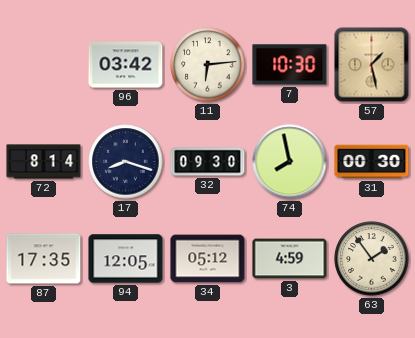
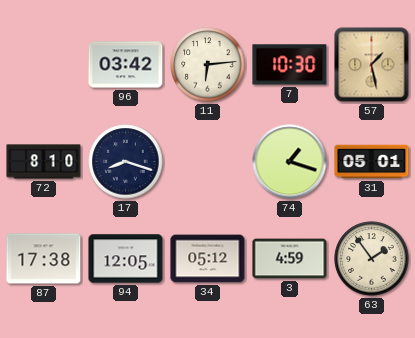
72: 8:14 -> 8:10 (44, 162)
32: 09:30 -> none (208, 162)
74: 7:58 -> 1:18 (290, 162)
31: 00:30 -> 05:01 (372, 162)
87: 17:35 -> 17:38 (44, 259)
